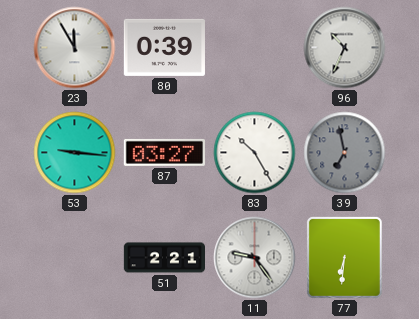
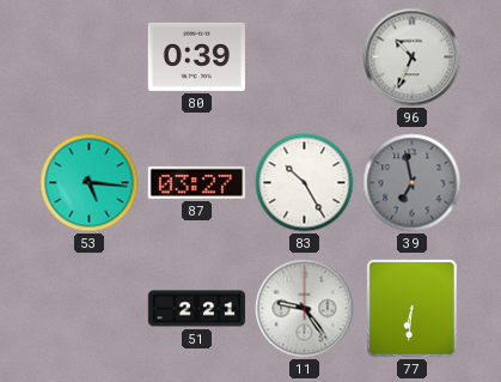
23: 11:55 -> none (75, 48)
53: 9:16 -> 5:16 (90, 183)
